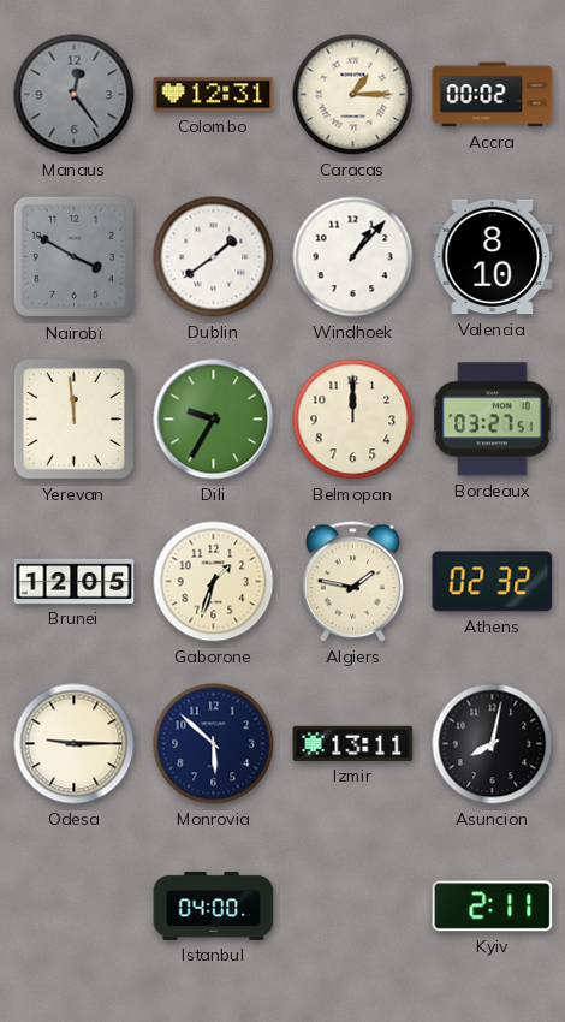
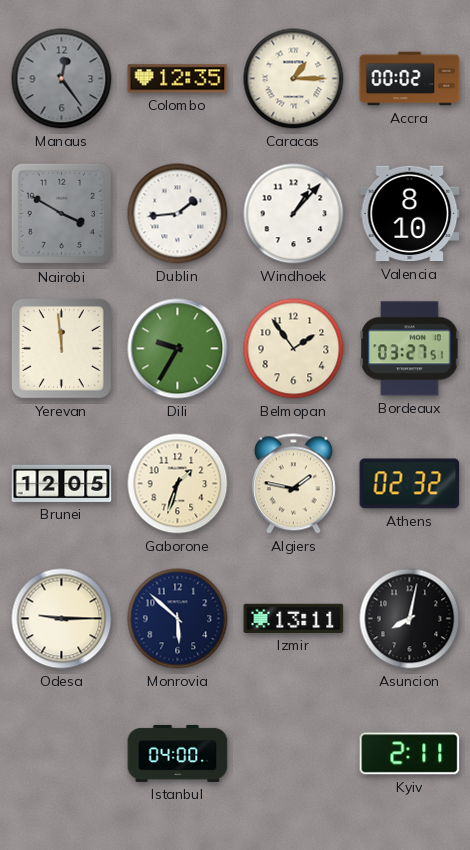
Colombo: 12:31 -> 12:35 (178, 79)
Dublin: 1:39 -> 1:44 (178, 214)
Belmopan: 12:00 -> 1:54 (294, 349)
